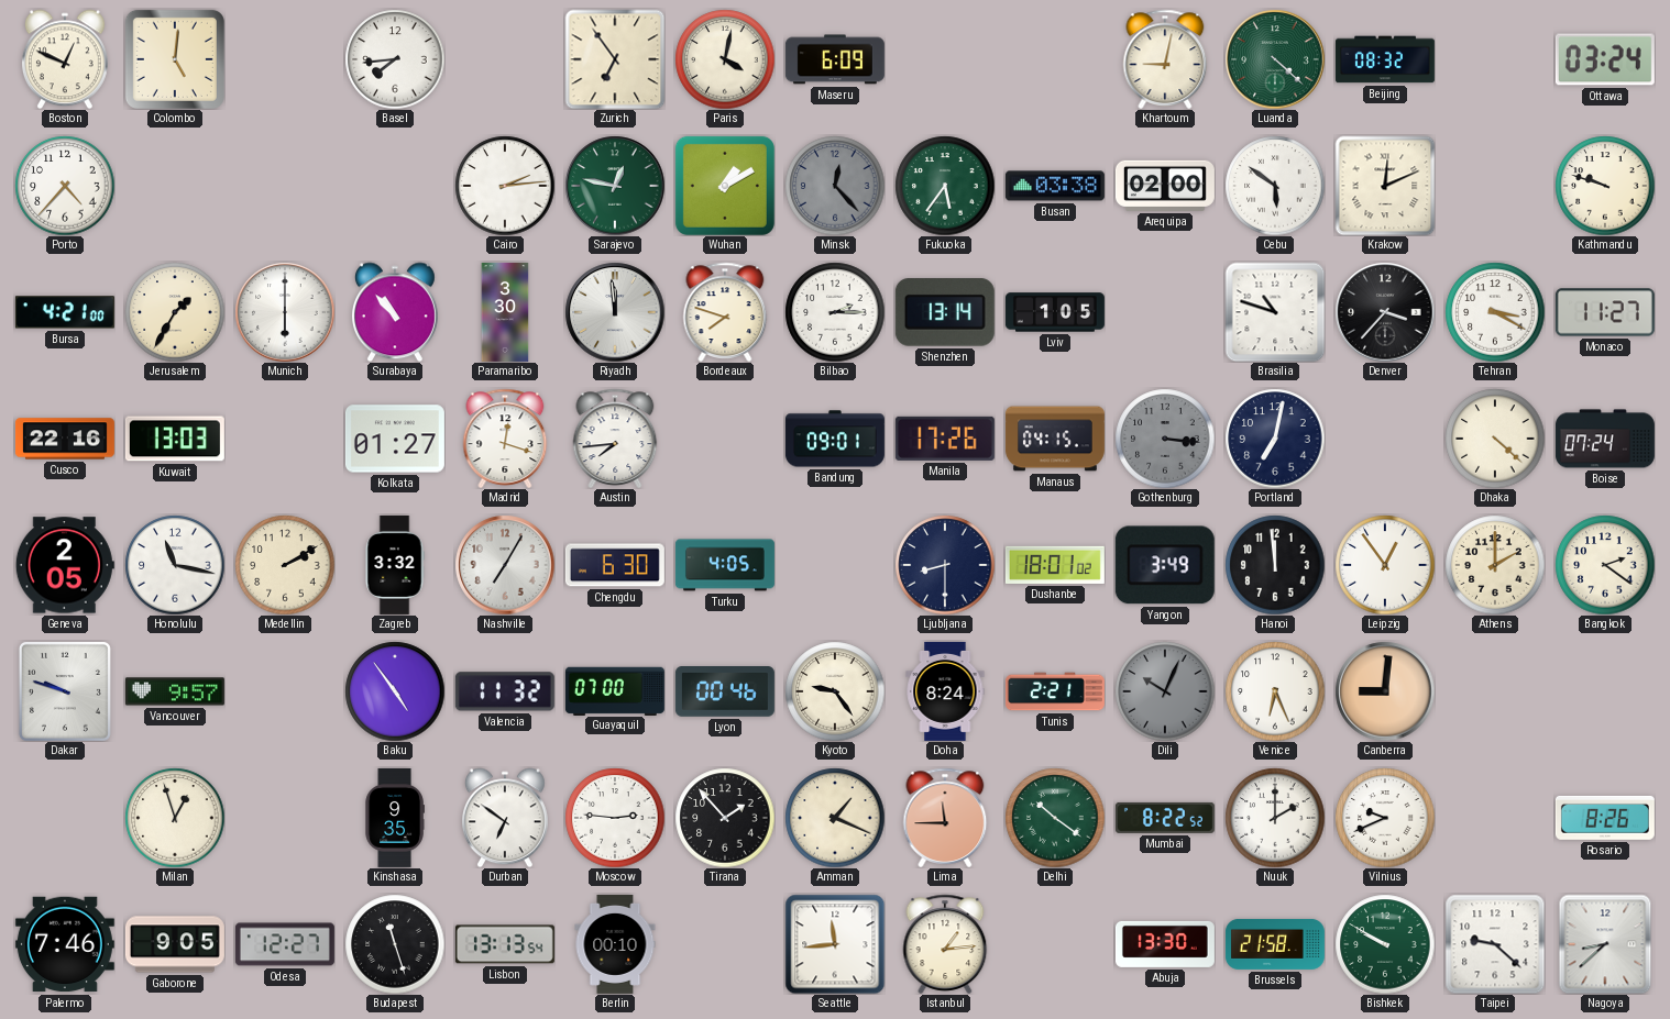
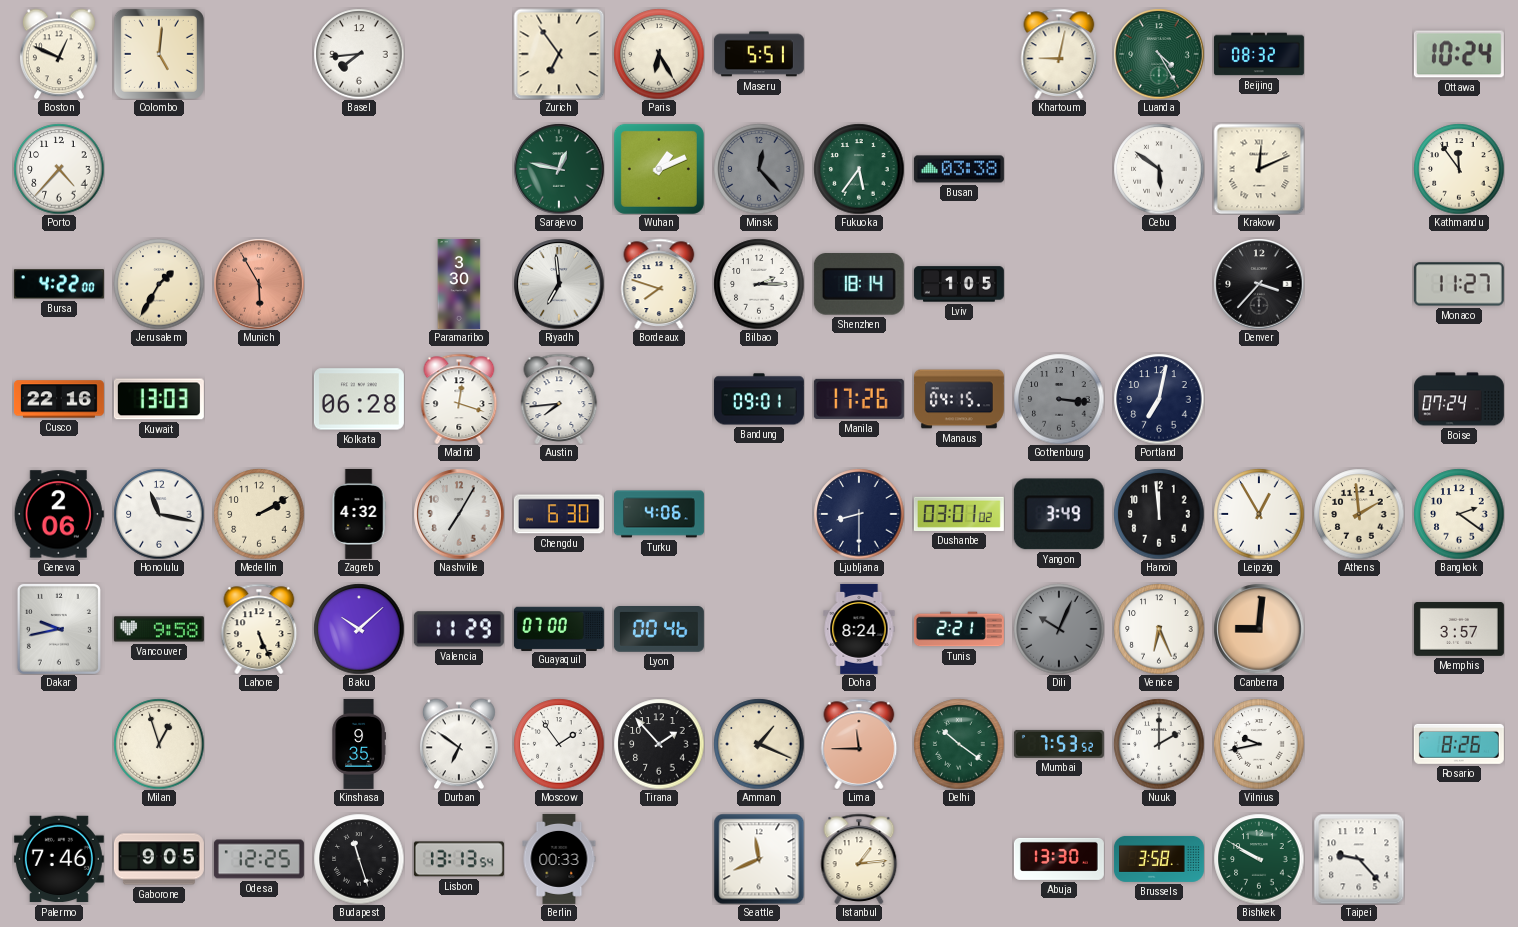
Paris: 4:02 -> 6:25 (659, 54)
Maseru: 6:09 -> 5:51 (759, 54)
Luanda: 4:22 -> 4:25 (1159, 54)
Ottawa: 03:24 -> 10:24 (1459, 54)
Cairo: 2:14 -> none (505, 186)
Wuhan: 1:10 -> 1:11 (659, 169)
Arequipa: 02:00 -> none (1165, 186)
Kathmandu: 9:48 -> 11:54 (1459, 169)
Bursa: 4:21 -> 4:22 (59, 284)
Munich: 6:00 -> 5:55 (259, 284)
Munich dial: white -> salmon (259, 284)
Surabaya: 10:53 -> none (395, 312)
Riyadh: 11:59 -> 6:59 (559, 284)
Shenzhen: 13:14 -> 18:14 (859, 285)
Brasilia: 10:48 -> none (1275, 312)
Tehran: 3:20 -> none (1495, 312)
Kolkata: 01:27 -> 06:28 (359, 399)
Dhaka: 4:22 -> none (1495, 439)
Geneva: 2:05 -> 2:06 (59, 514)
Zagreb: 3:32 -> 4:32 (359, 514)
Turku: 4:05 -> 4:06 (659, 514)
Dushanbe: 18:01 -> 03:01 (959, 514)
Leipzig: 12:54 -> 12:55 (1259, 514)
Athens: 2:00 -> 1:59 (1359, 514)
Dakar: 9:48 -> 9:43 (59, 629)
Vancouver: 9:57 -> 9:58 (159, 629)
Lahore: none -> 5:26 (259, 629)
Baku: 4:54 -> 10:08 (359, 629)
Valencia: 11:32 -> 11:29 (459, 629)
Kyoto: 9:24 -> none (835, 691)
Memphis: none -> 3:57 (1459, 630)
Moscow: 2:46 -> 1:54 (559, 744)
Mumbai: 8:22 -> 7:53 (1059, 744)
Vilnius: 9:41 -> 9:43 (1259, 744)
Odesa: 12:27 -> 12:25 (259, 859)
Berlin: 00:10 -> 00:33 (559, 859)
Seattle: 11:44 -> 11:41 (759, 859)
Brussels: 21:58 -> 3:58 (1159, 859)
Taipei: 9:22 -> 9:23 (1359, 859)
Nagoya: 8:38 -> none (1605, 944)
